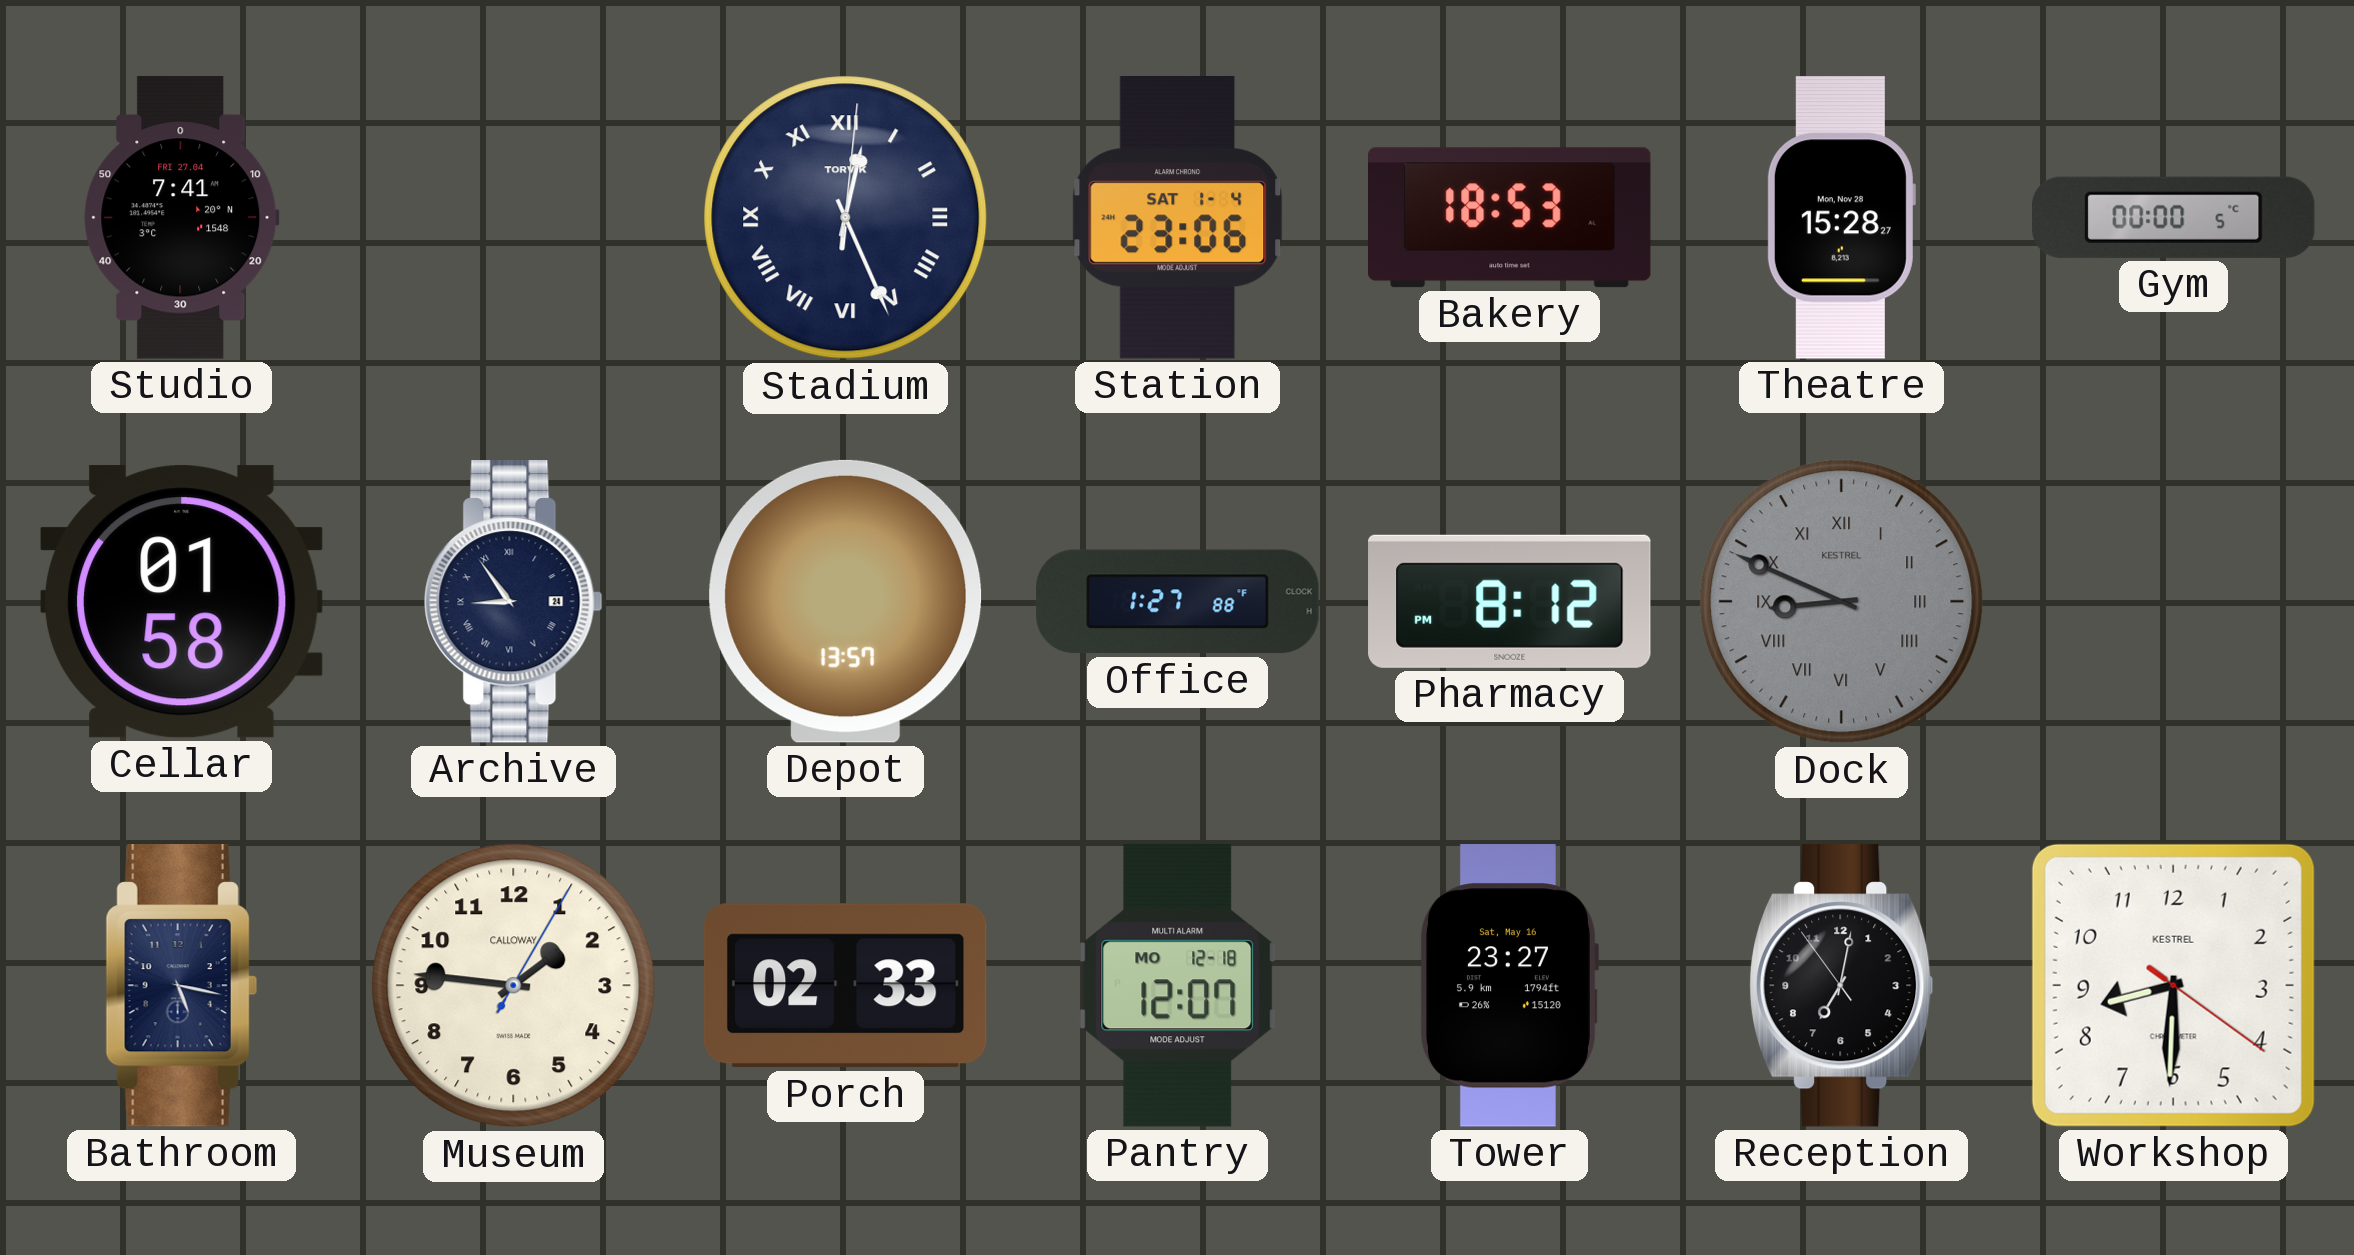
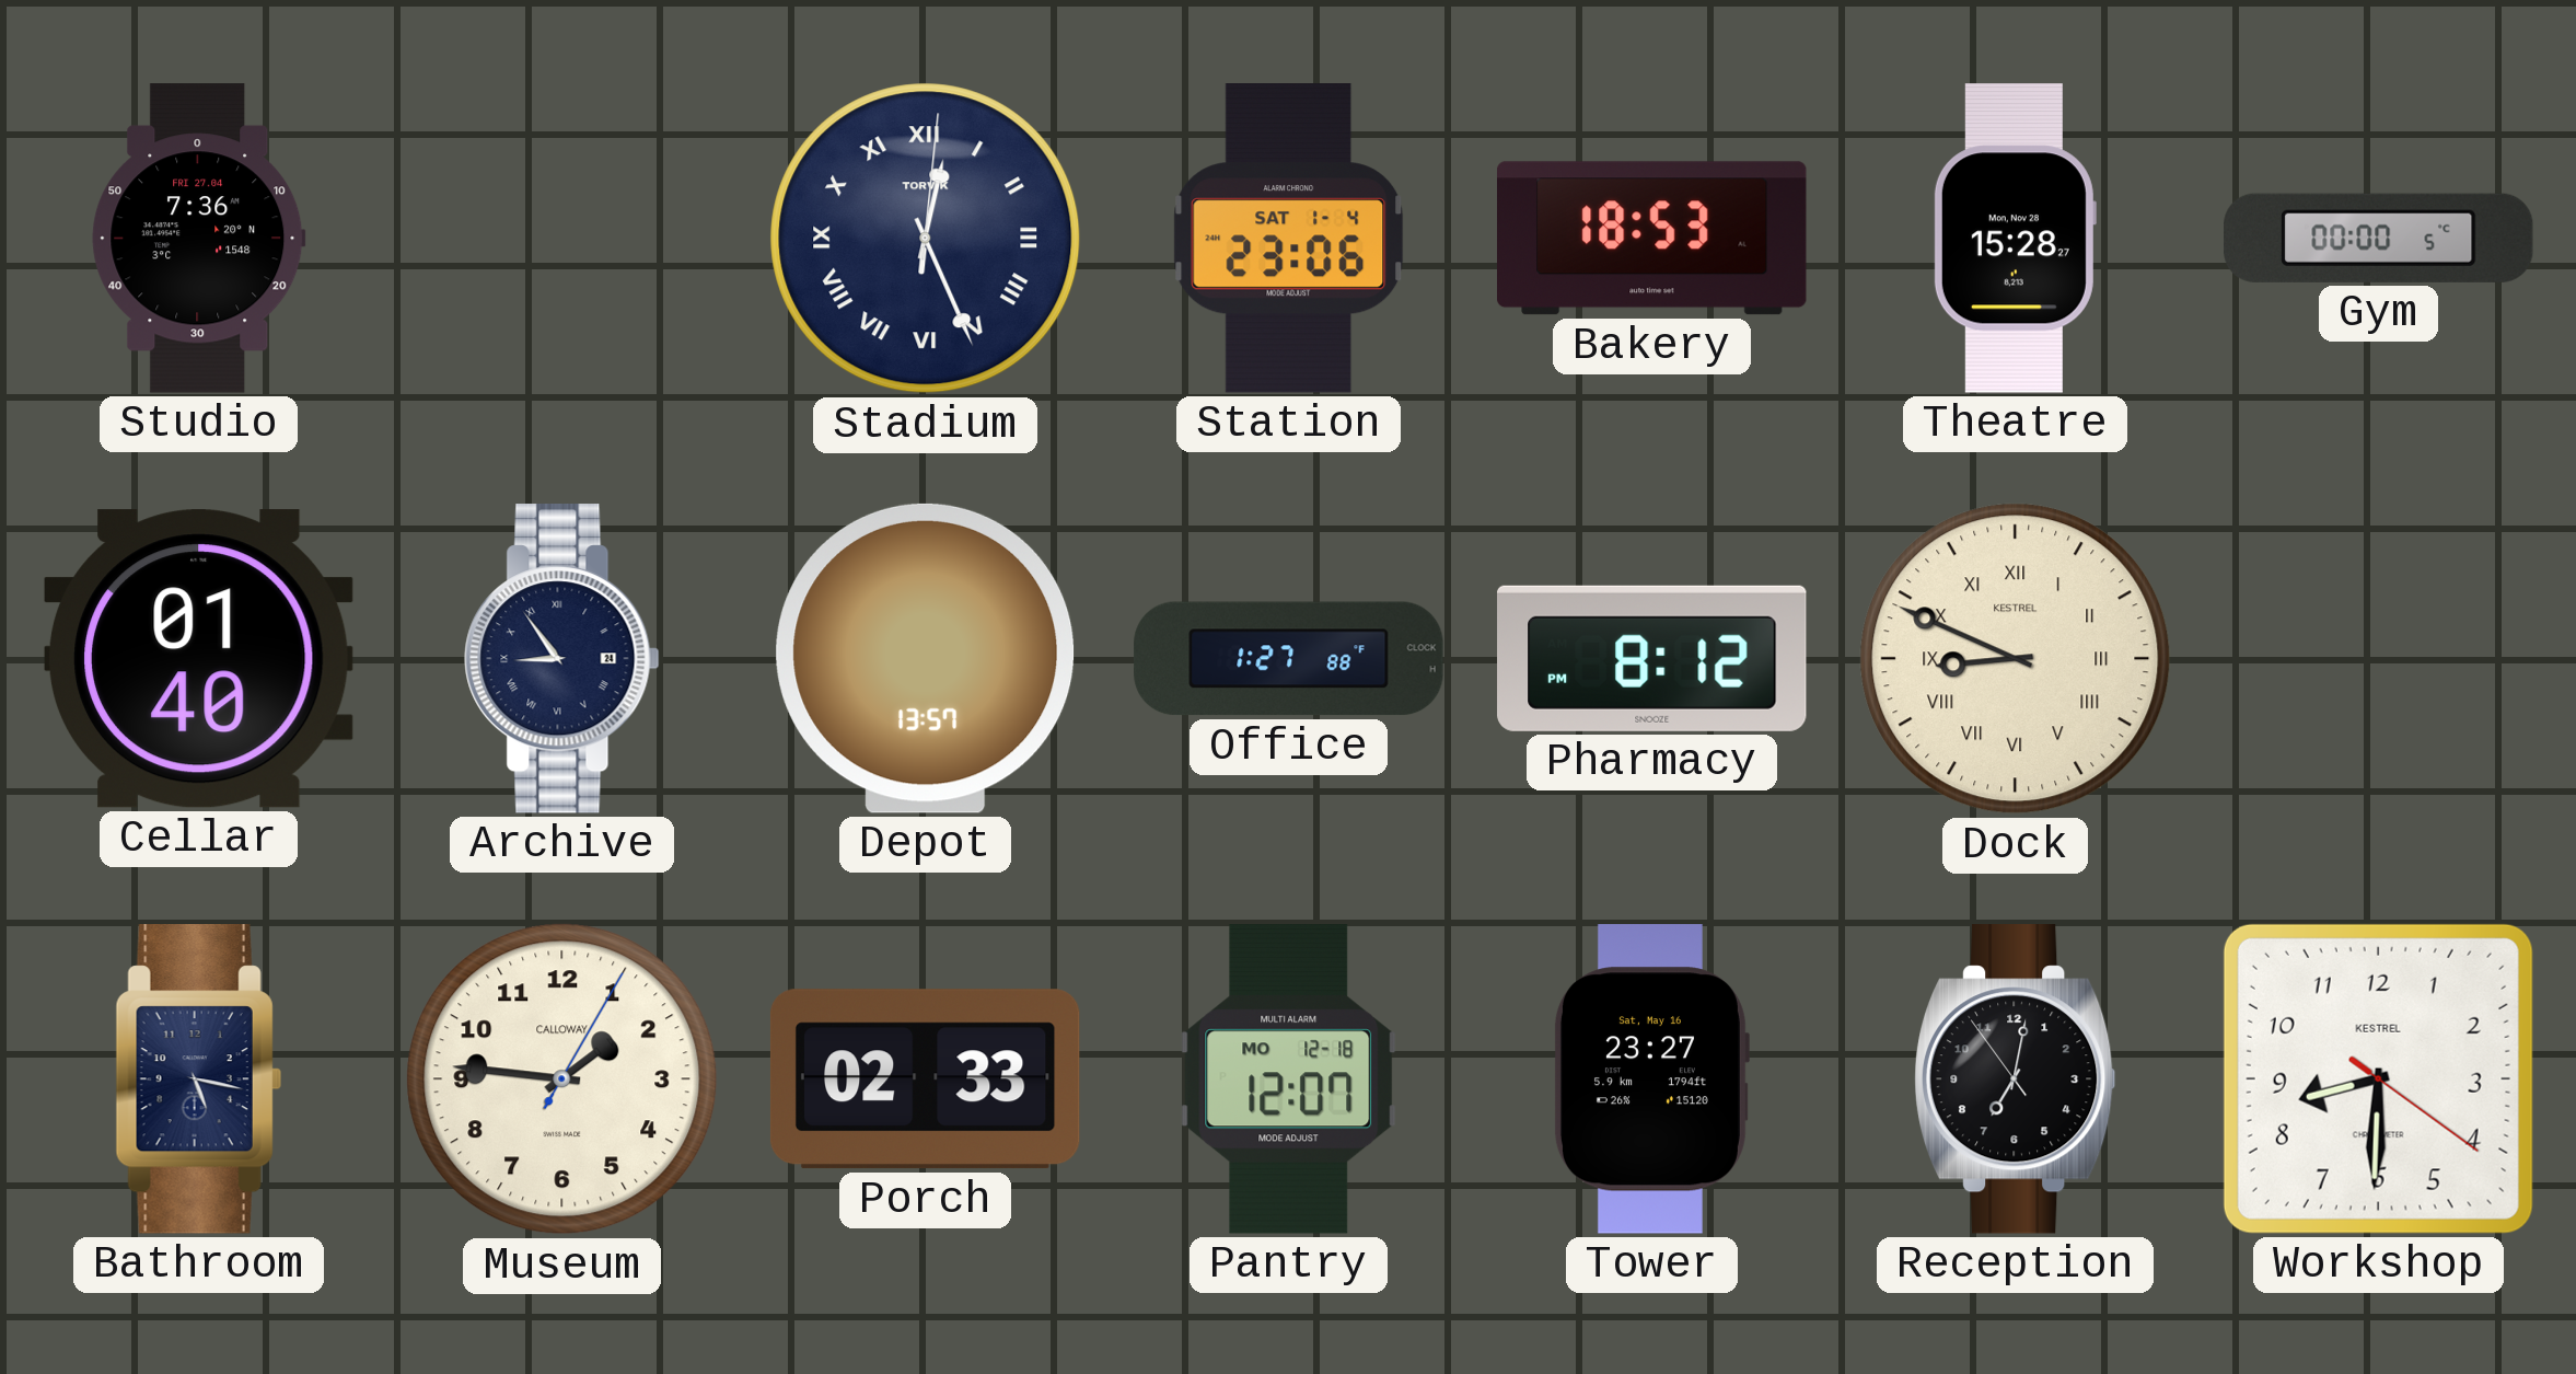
Studio: 7:41 -> 7:36 (199, 239)
Cellar: 01:58 -> 01:40 (198, 659)
Dock dial: grey -> cream (2016, 659)
